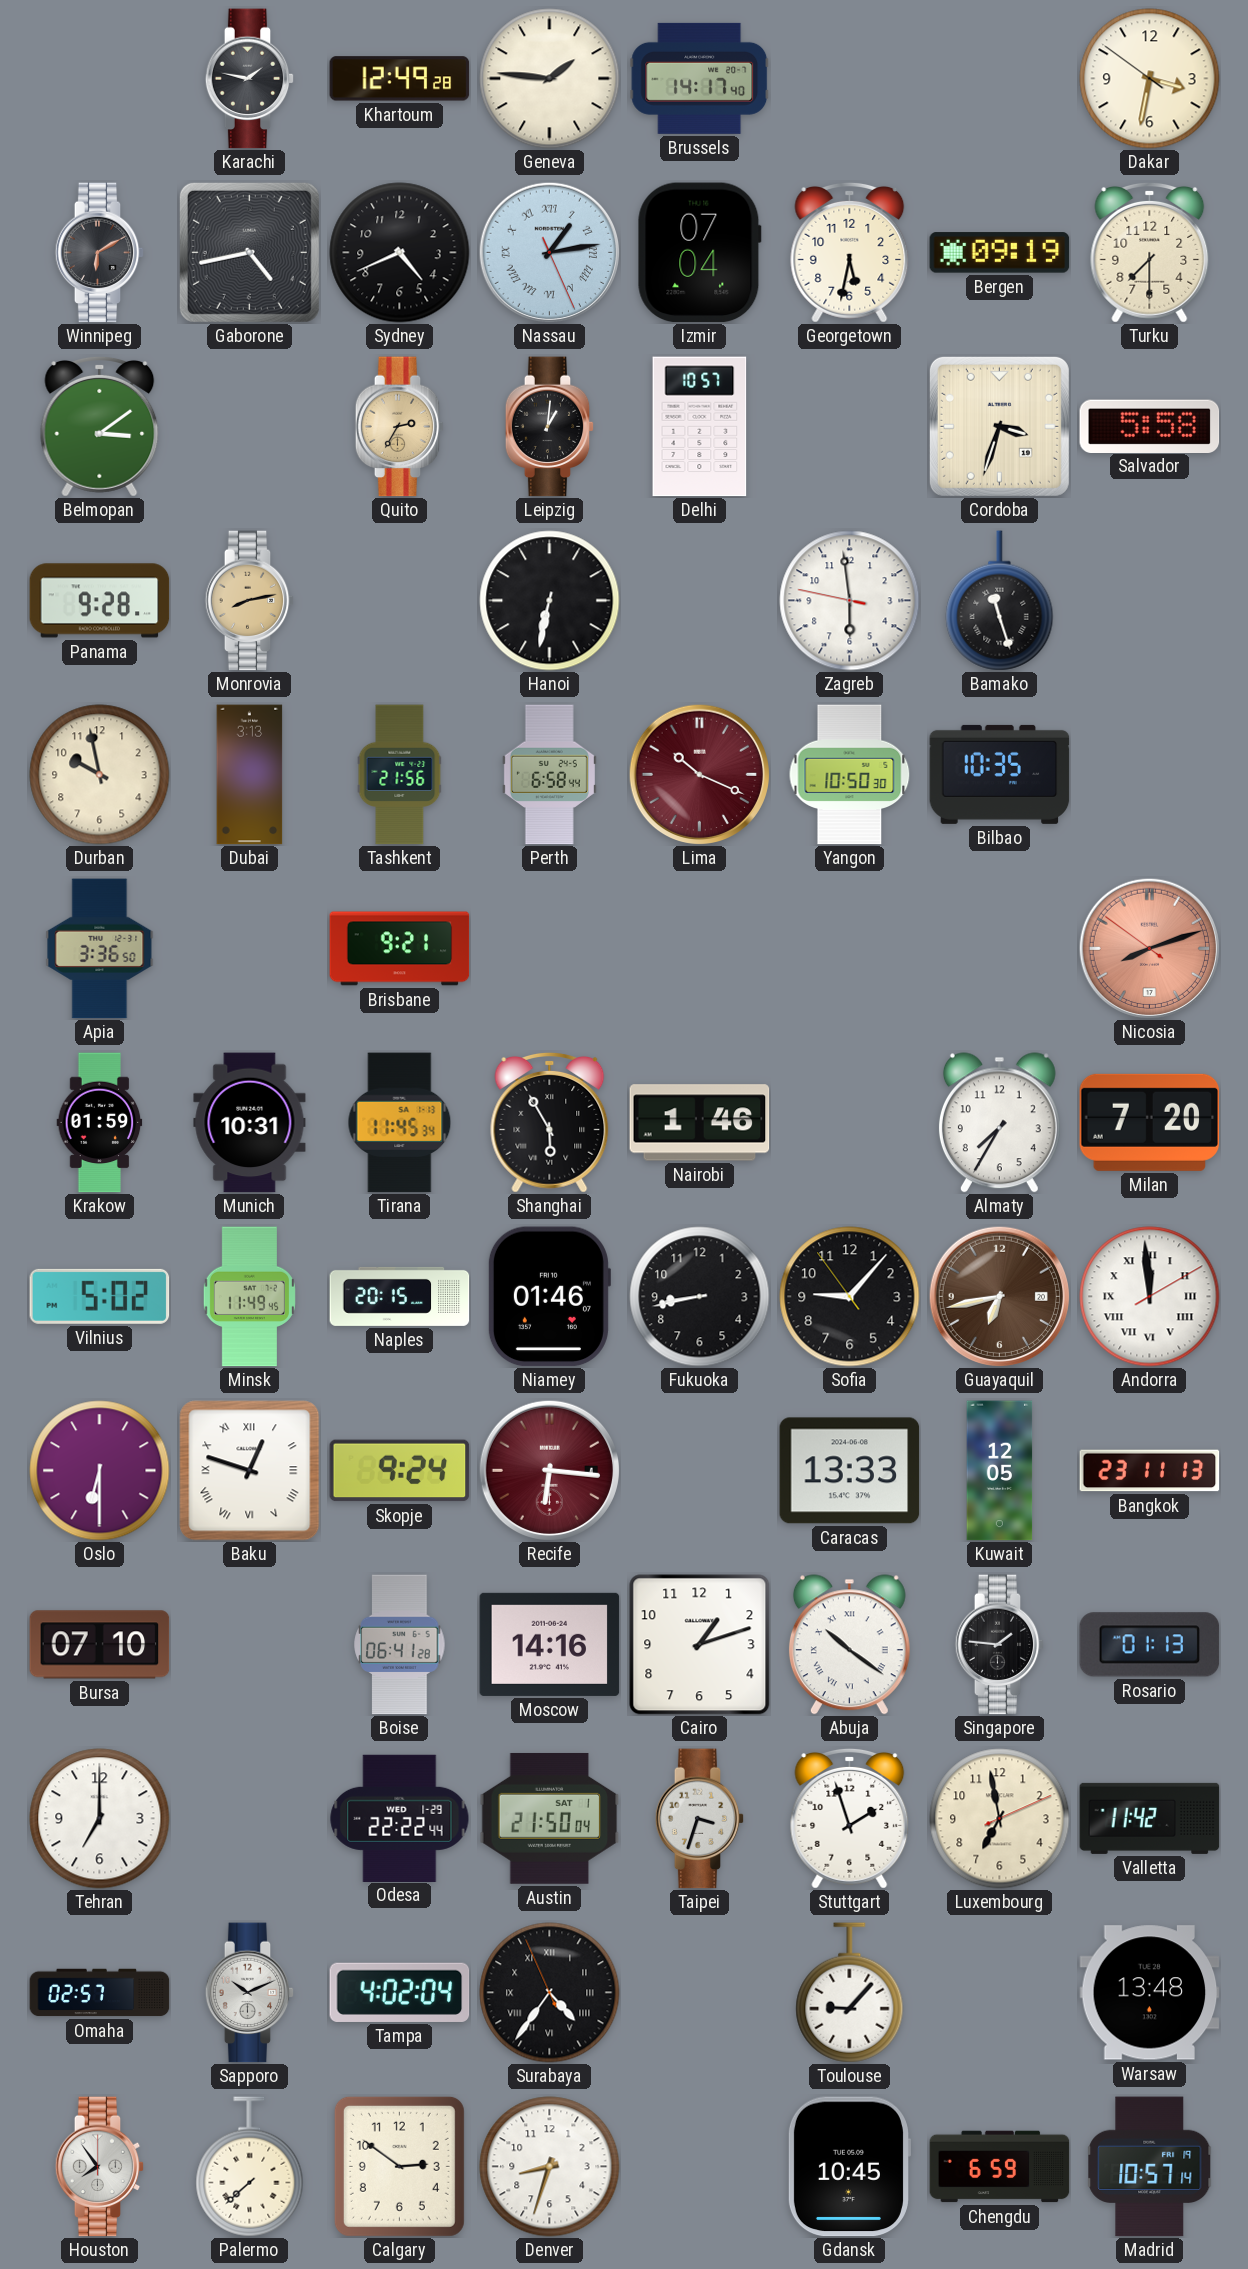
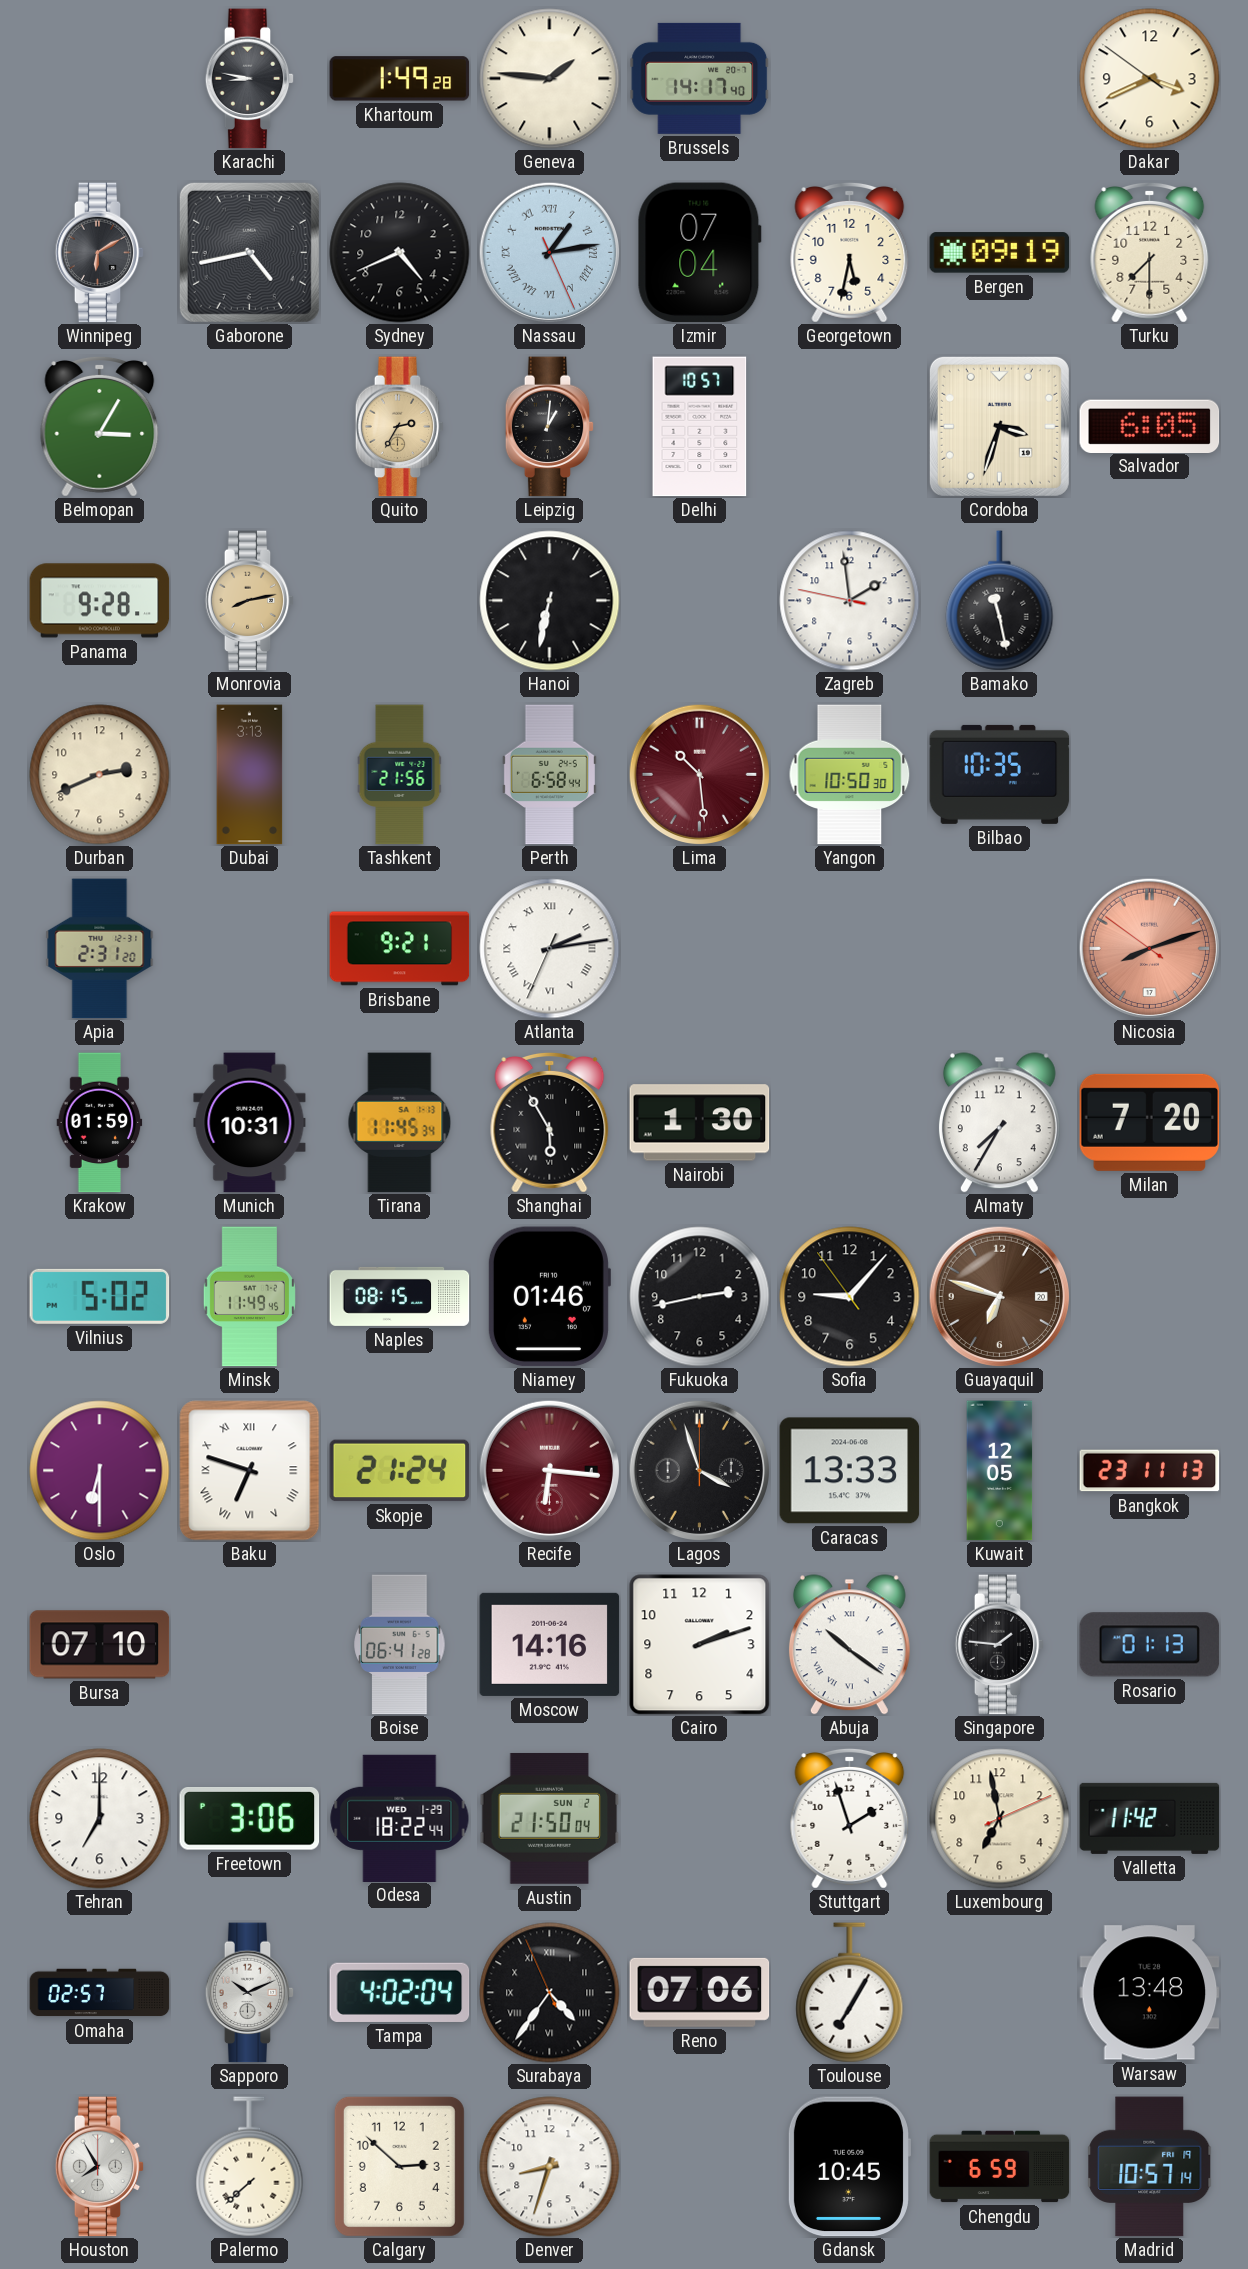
Karachi: 1:47 -> 8:47 (250, 79)
Khartoum: 12:49 -> 1:49 (400, 79)
Dakar: 3:31 -> 3:40 (1150, 79)
Belmopan: 3:09 -> 3:05 (100, 426)
Salvador: 5:58 -> 6:05 (1150, 426)
Zagreb: 5:58 -> 1:58 (850, 601)
Bamako: 11:27 -> 11:28 (1000, 601)
Durban: 9:58 -> 2:41 (100, 775)
Lima: 10:19 -> 10:29 (699, 774)
Apia: 3:36 -> 2:31 (100, 949)
Atlanta: none -> 2:13 (550, 949)
Nairobi: 1:46 -> 1:30 (700, 1123)
Naples: 20:15 -> 08:15 (400, 1296)
Fukuoka: 8:43 -> 2:43 (700, 1297)
Guayaquil: 6:43 -> 6:48 (999, 1296)
Andorra: 11:59 -> none (1150, 1297)
Baku: 12:48 -> 6:48 (250, 1471)
Skopje: 9:24 -> 21:24 (400, 1471)
Lagos: none -> 3:57 (699, 1470)
Cairo: 1:12 -> 2:12 (700, 1645)
Freetown: none -> 3:06 (250, 1819)
Odesa: 22:22 -> 18:22 (400, 1818)
Austin date: SAT 1 -> SUN 2 (550, 1818)
Taipei: 3:33 -> none (700, 1819)
Reno: none -> 07:06 (700, 1992)
Toulouse: 9:07 -> 7:05 (850, 1993)
Houston: 7:54 -> 7:55 (100, 2167)
Calgary: 2:51 -> 2:52 (399, 2166)
